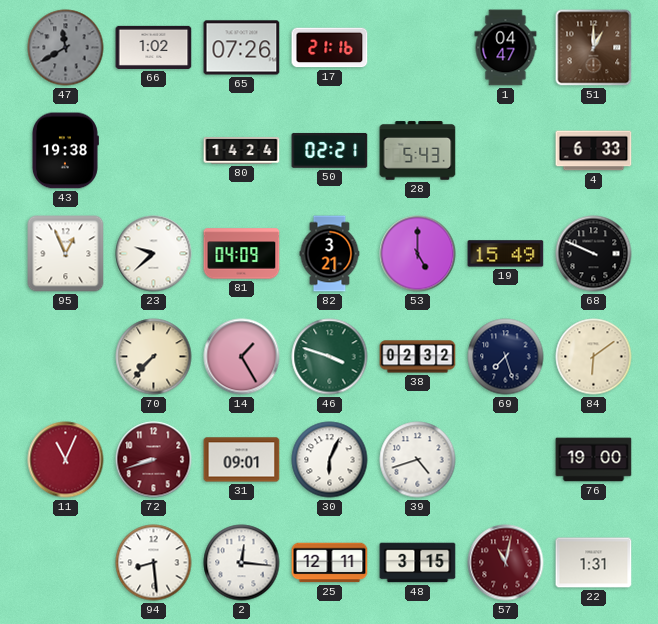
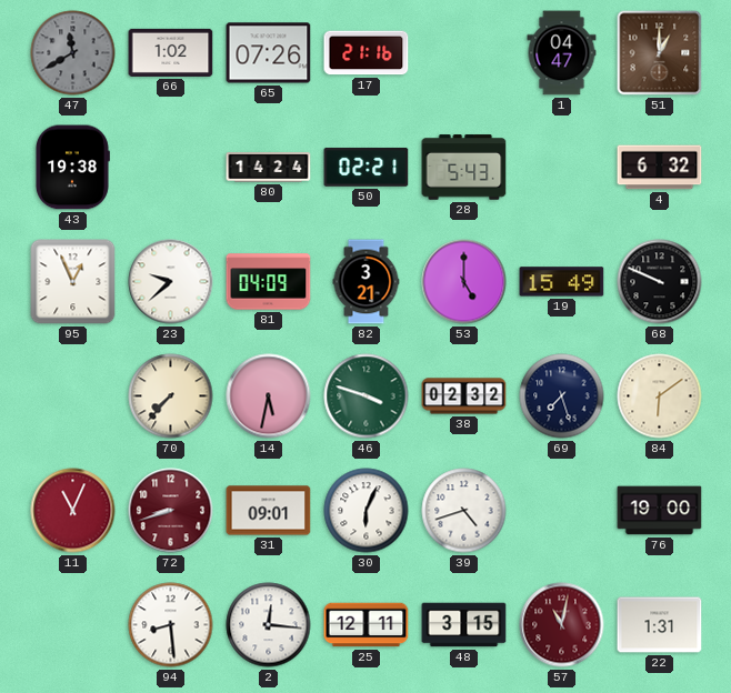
4: 6:33 -> 6:32 (660, 168)
14: 1:25 -> 5:32 (269, 396)
